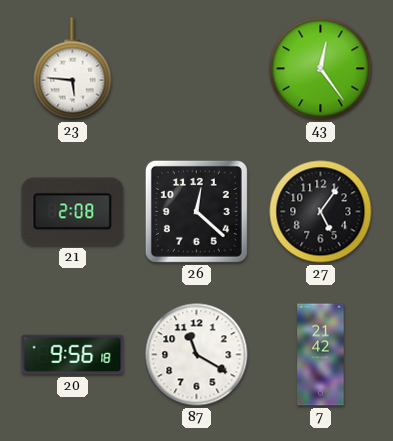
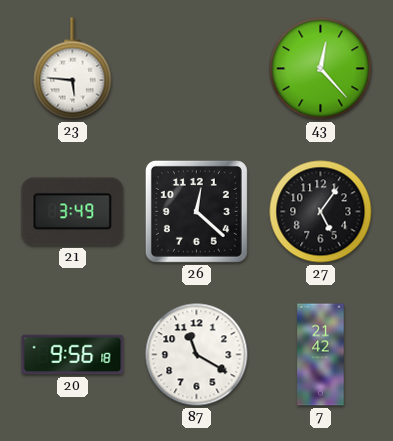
43: 12:24 -> 12:23 (321, 69)
21: 2:08 -> 3:49 (73, 212)
